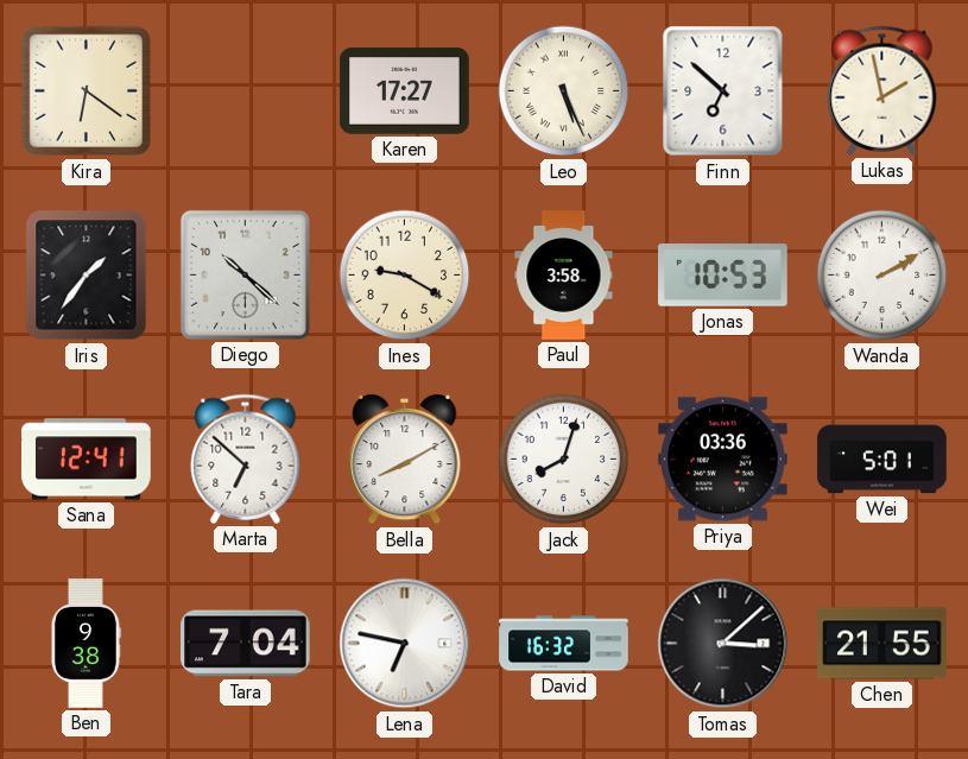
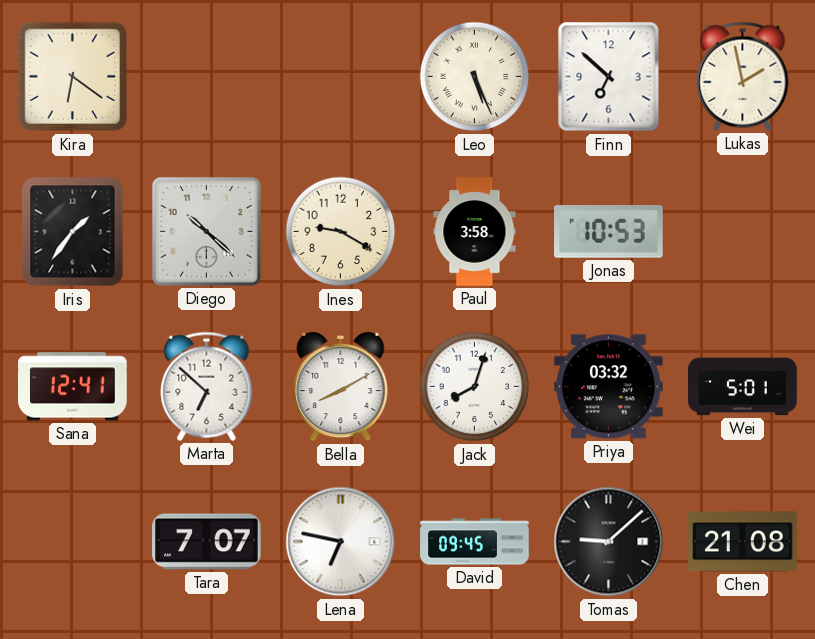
Karen: 17:27 -> none (405, 91)
Wanda: 2:10 -> none (882, 276)
Priya: 03:36 -> 03:32 (609, 387)
Ben: 9:38 -> none (86, 644)
Tara: 7:04 -> 7:07 (207, 542)
David: 16:32 -> 09:45 (475, 542)
Tomas: 3:08 -> 9:08 (609, 542)
Chen: 21:55 -> 21:08 (743, 542)
